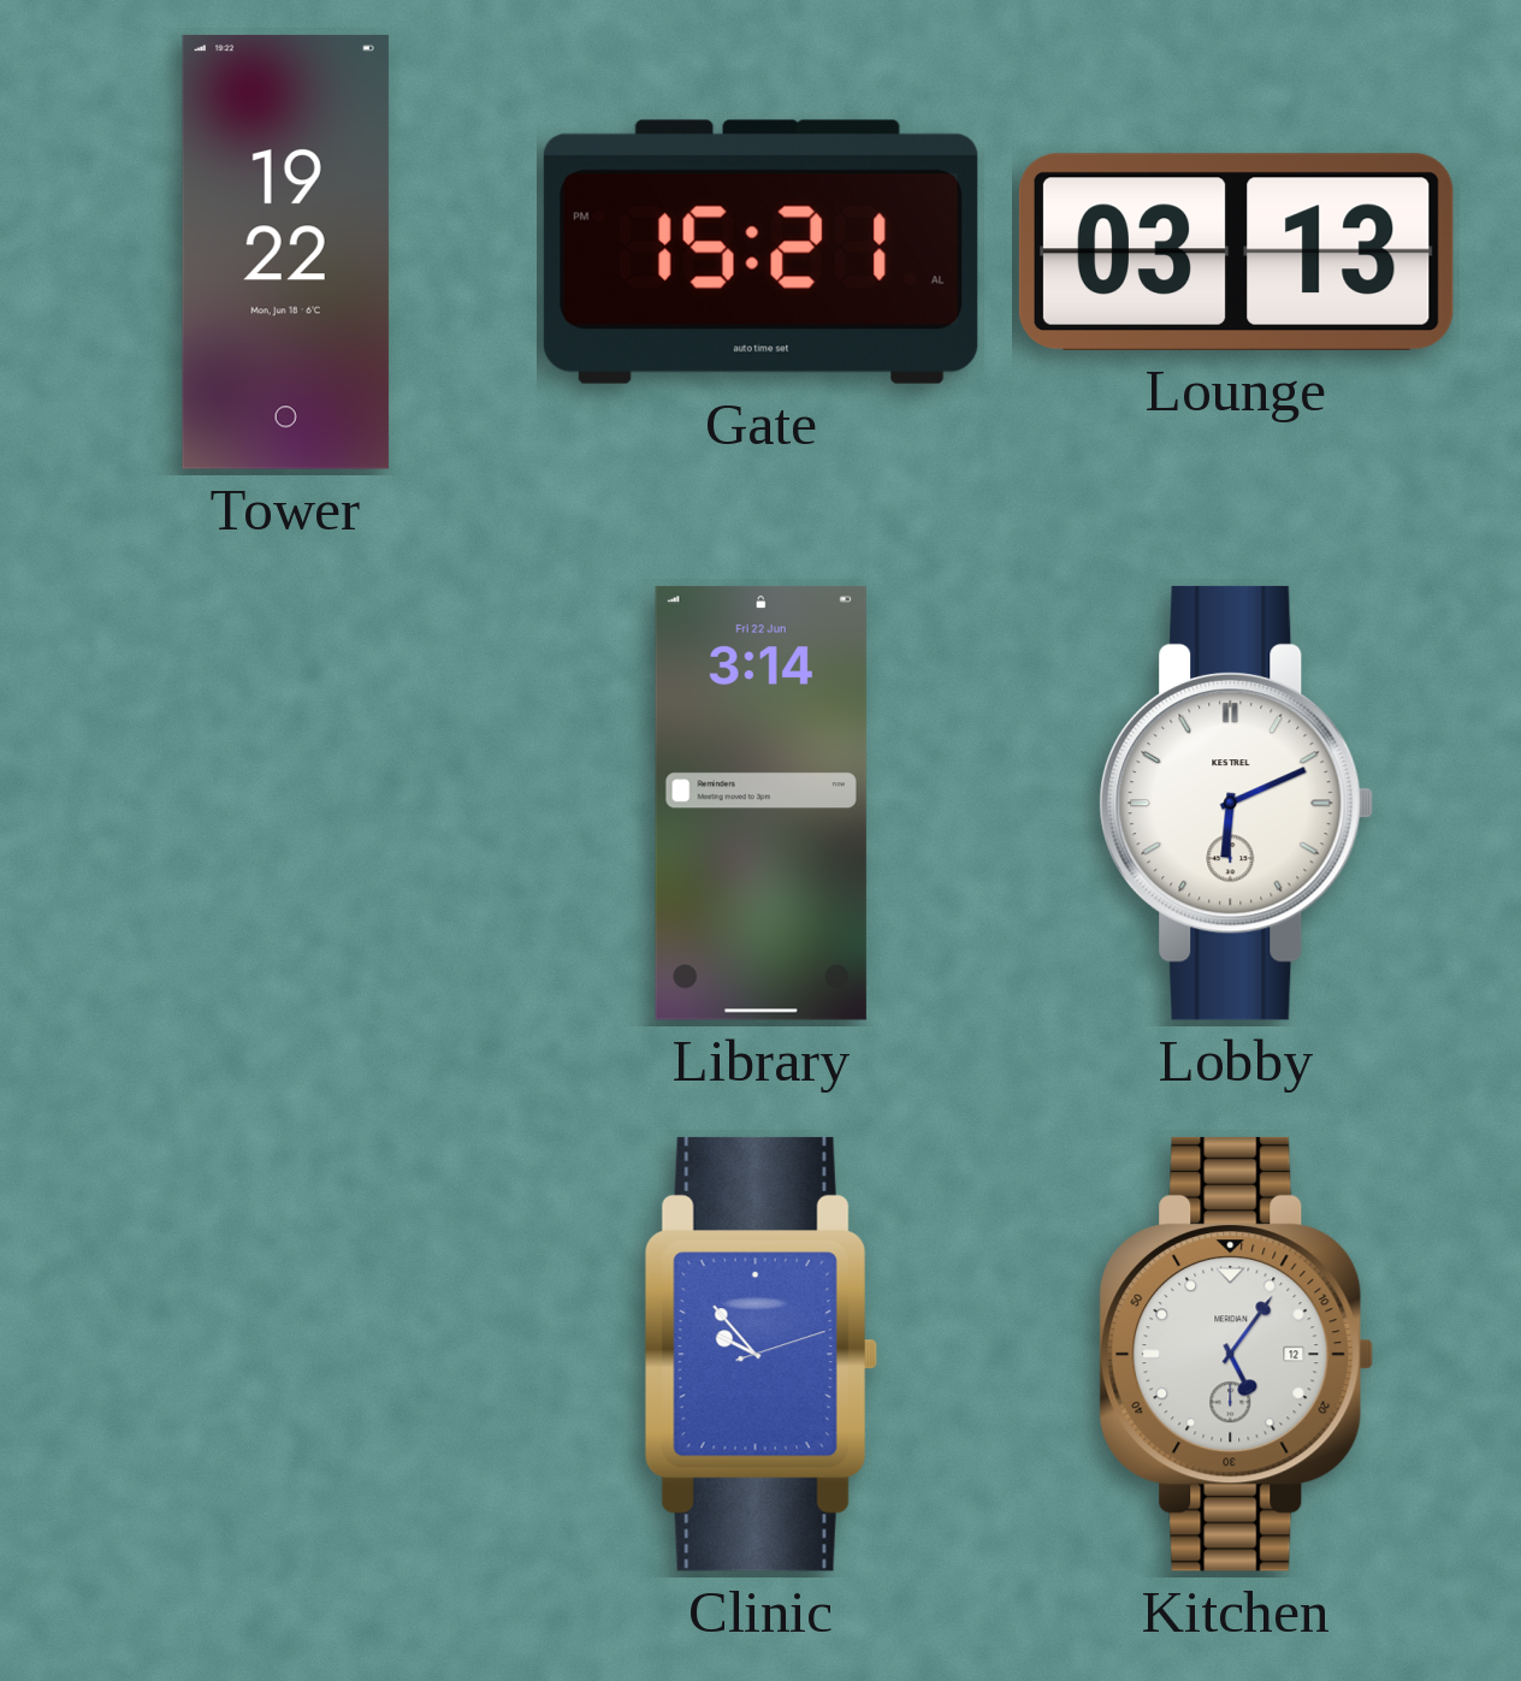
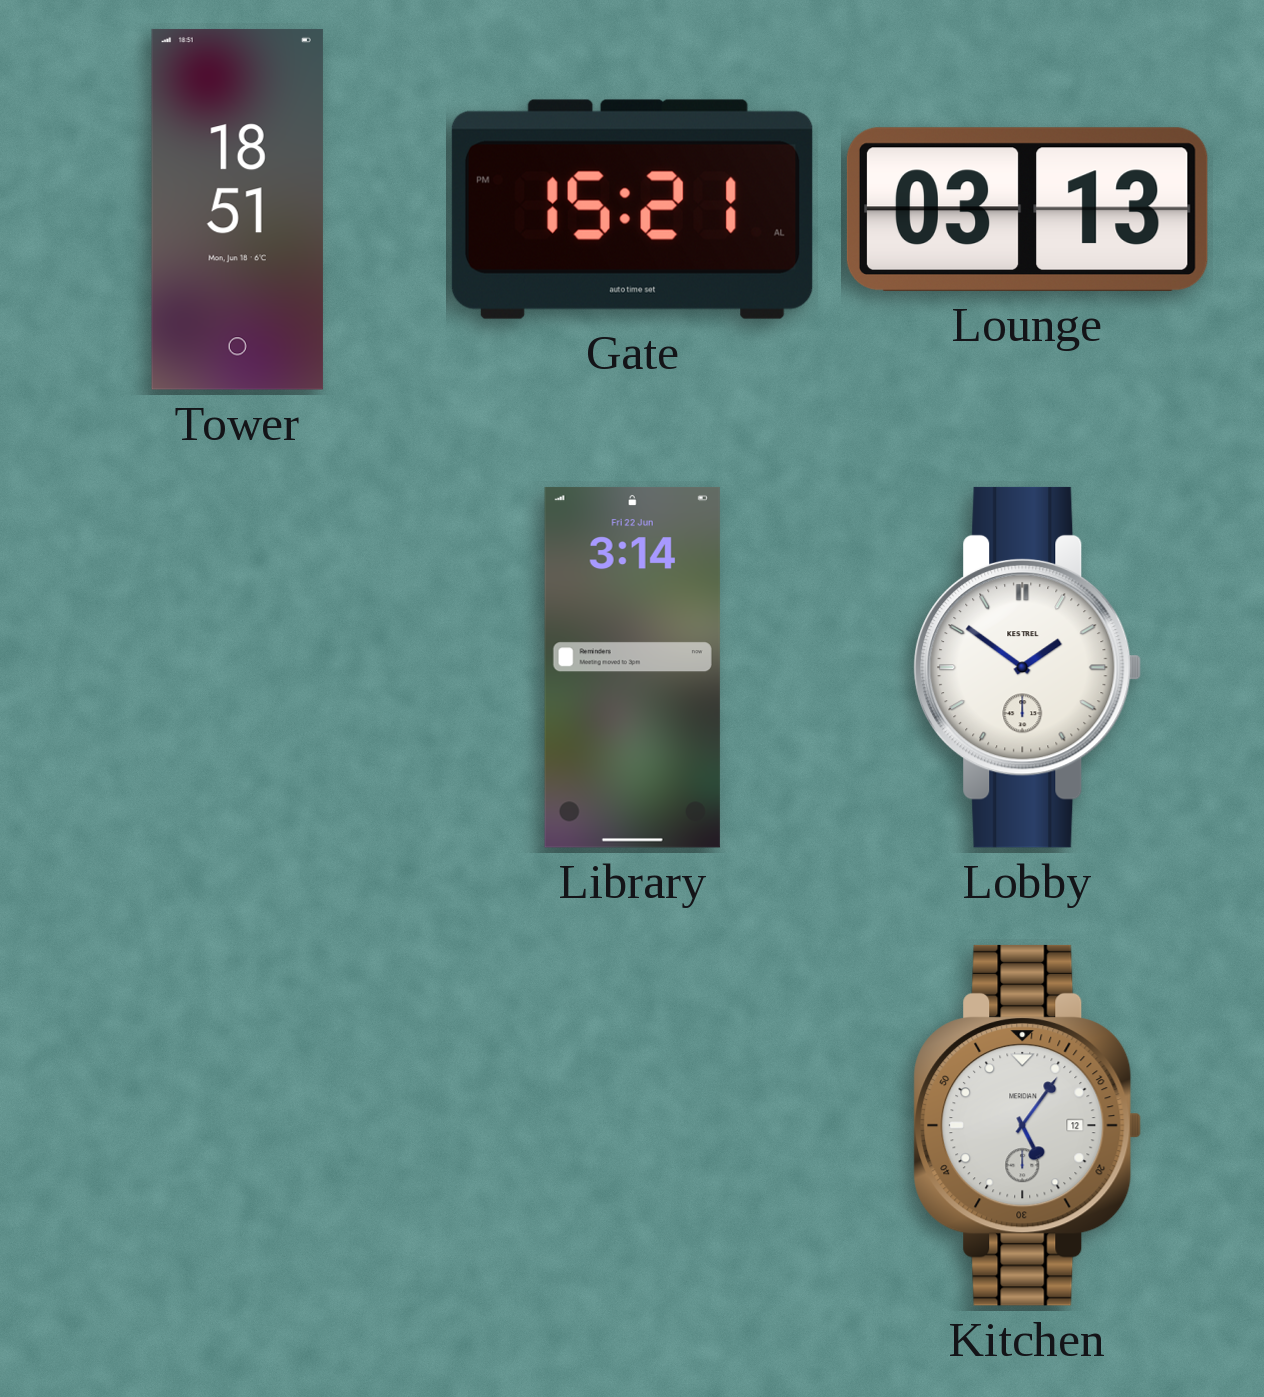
Tower: 19:22 -> 18:51 (237, 209)
Lobby: 6:11 -> 1:51 (1028, 667)
Clinic: 9:53 -> none (760, 1354)
